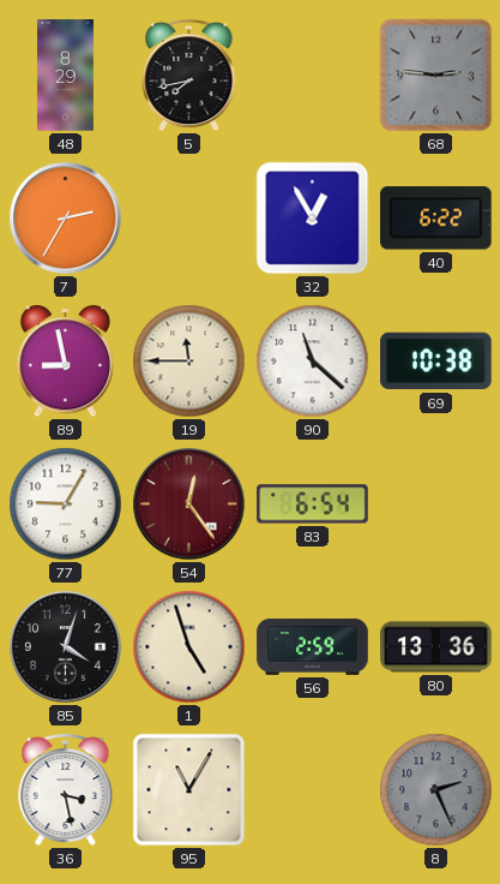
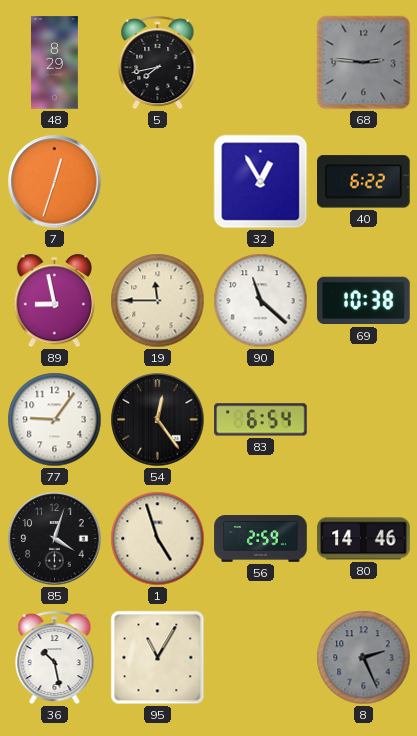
7: 2:35 -> 12:33 (55, 182)
77: 9:05 -> 9:06 (55, 420)
54 dial: burgundy -> black (158, 420)
80: 13:36 -> 14:46 (364, 539)
36: 3:28 -> 10:28 (55, 658)
